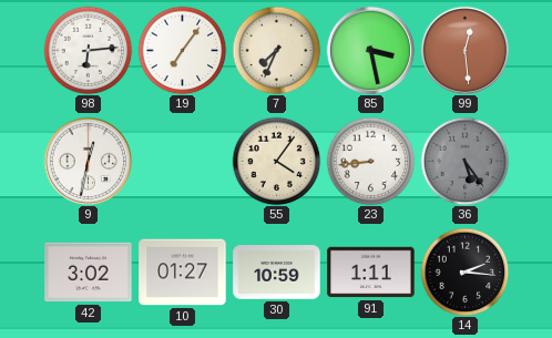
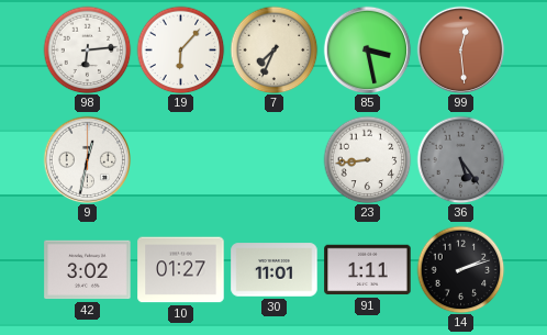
19: 7:06 -> 6:07 (180, 49)
55: 4:06 -> none (276, 161)
30: 10:59 -> 11:01 (275, 270)
14: 2:16 -> 2:12 (460, 269)
